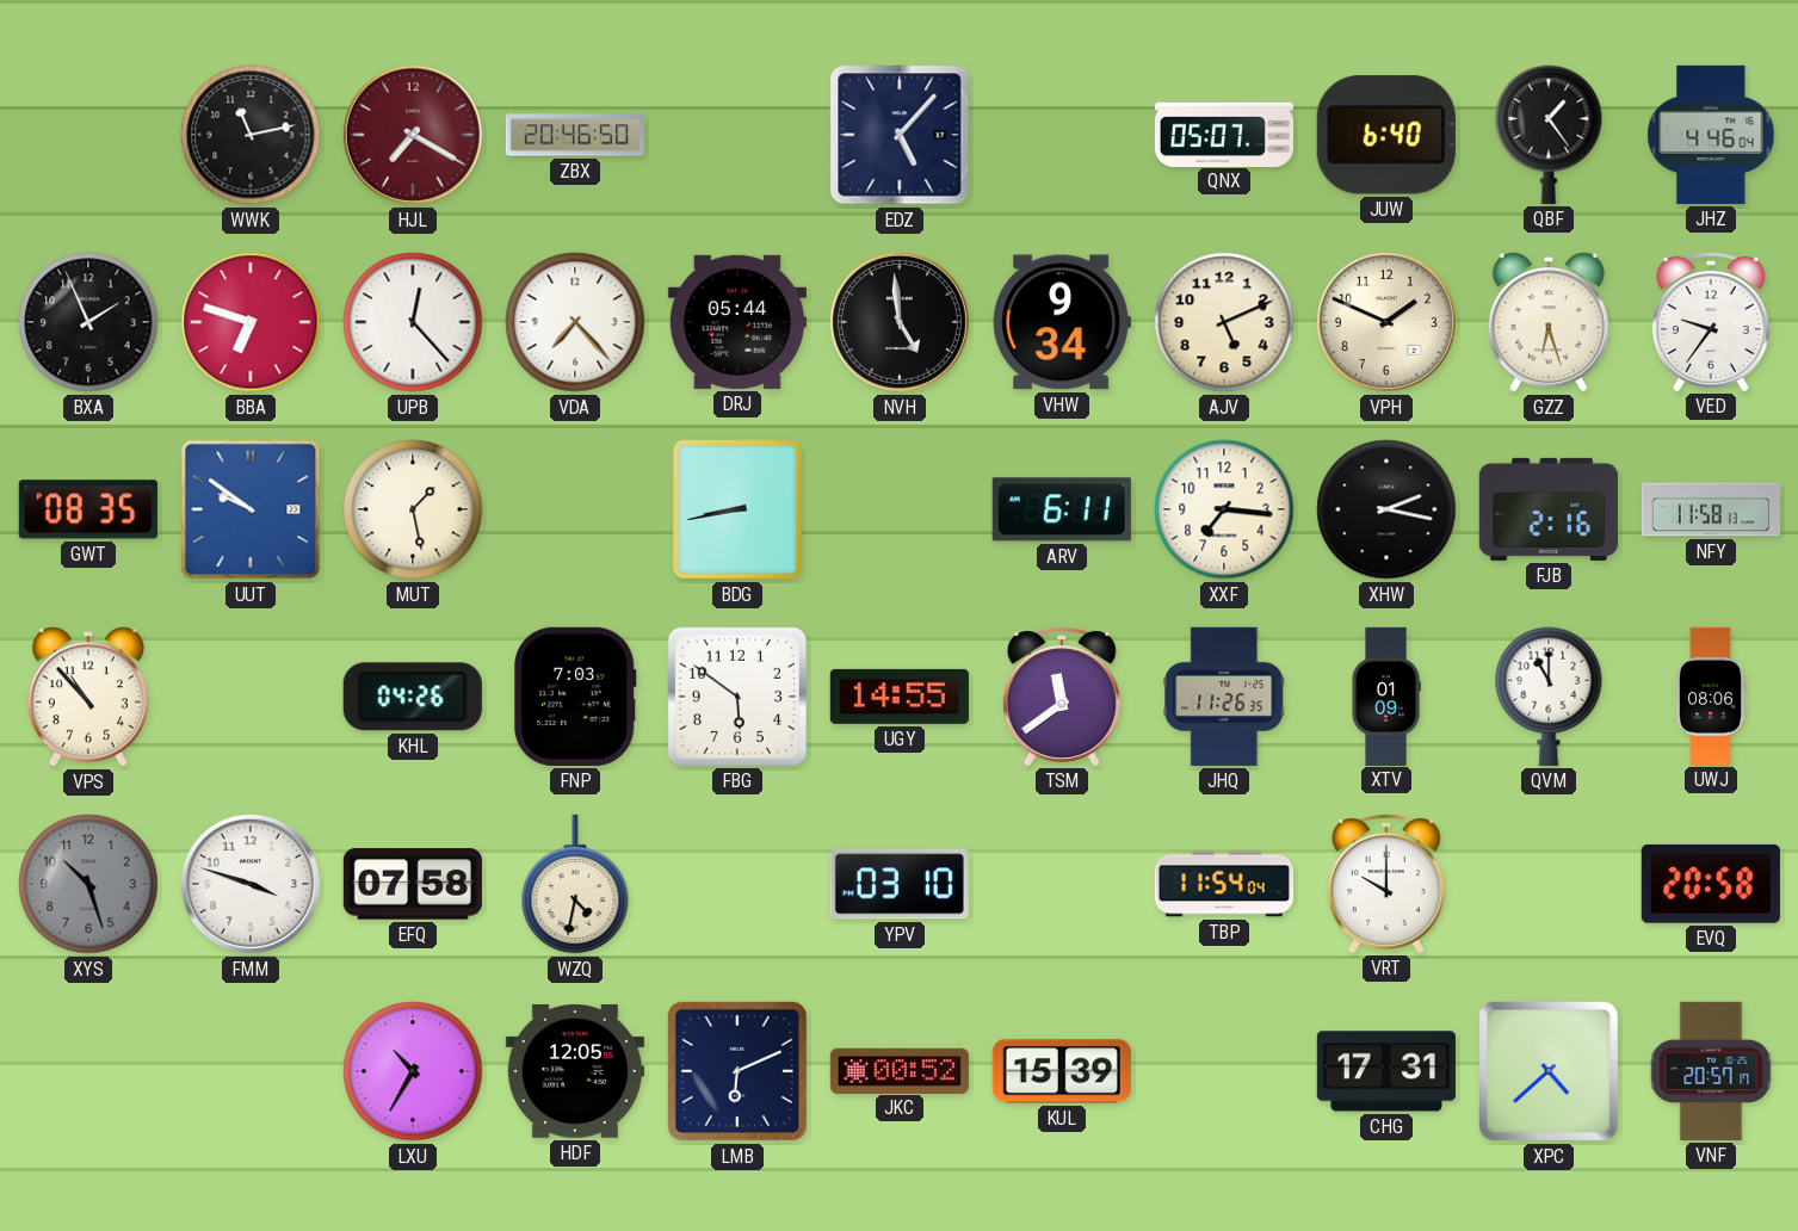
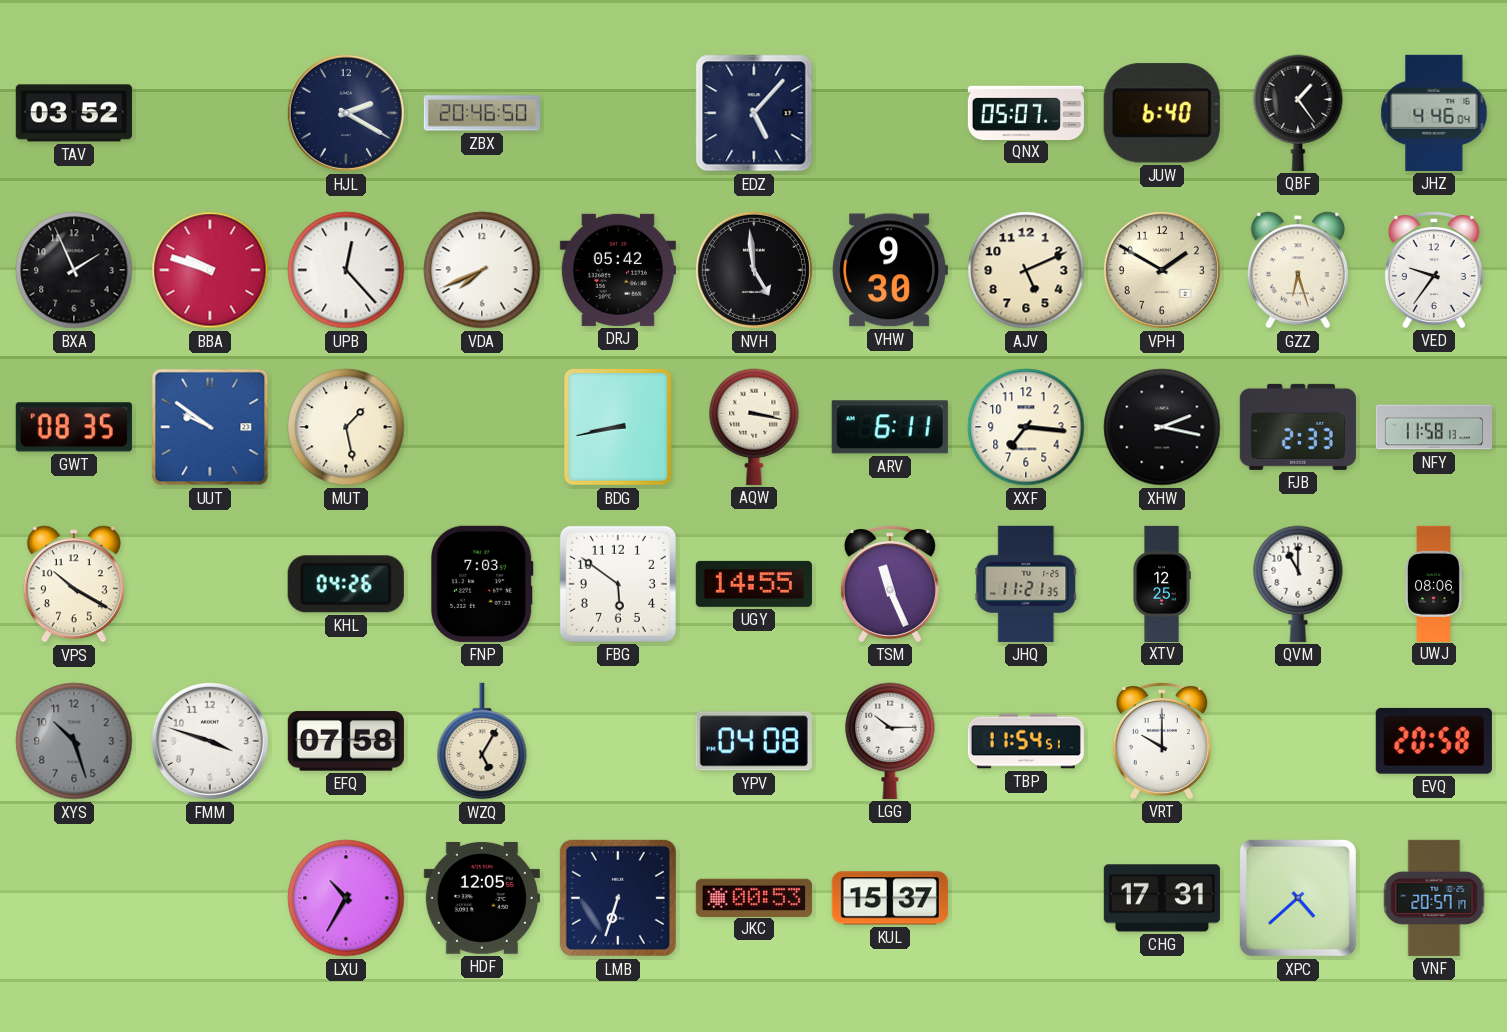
TAV: none -> 03:52 (74, 113)
WWK: 11:13 -> none (251, 135)
HJL: 7:20 -> 2:20 (346, 113)
HJL dial: burgundy -> navy (346, 113)
BBA: 6:48 -> 9:48 (210, 270)
VDA: 7:23 -> 7:41 (482, 270)
DRJ: 05:44 -> 05:42 (618, 270)
VHW: 9:34 -> 9:30 (890, 270)
VPH: 1:49 -> 1:50 (1162, 270)
AQW: none -> 3:17 (754, 427)
FJB: 2:16 -> 2:33 (1298, 427)
VPS: 10:53 -> 10:20 (74, 584)
TSM: 11:39 -> 11:26 (890, 584)
JHQ: 11:26 -> 11:21 (1026, 584)
XTV: 01:09 -> 12:25 (1162, 583)
WZQ: 4:32 -> 5:05 (482, 741)
YPV: 03:10 -> 04:08 (754, 741)
LGG: none -> 10:15 (890, 741)
TBP: 11:54:04 -> 11:54:51 (1026, 741)
LMB: 6:11 -> 6:33 (618, 898)
JKC: 00:52 -> 00:53 (754, 897)
KUL: 15:39 -> 15:37 (890, 898)
